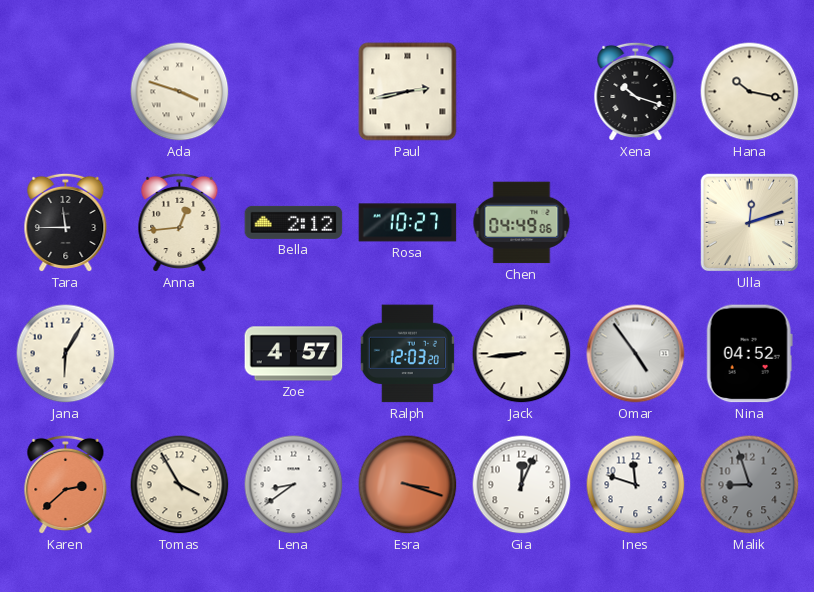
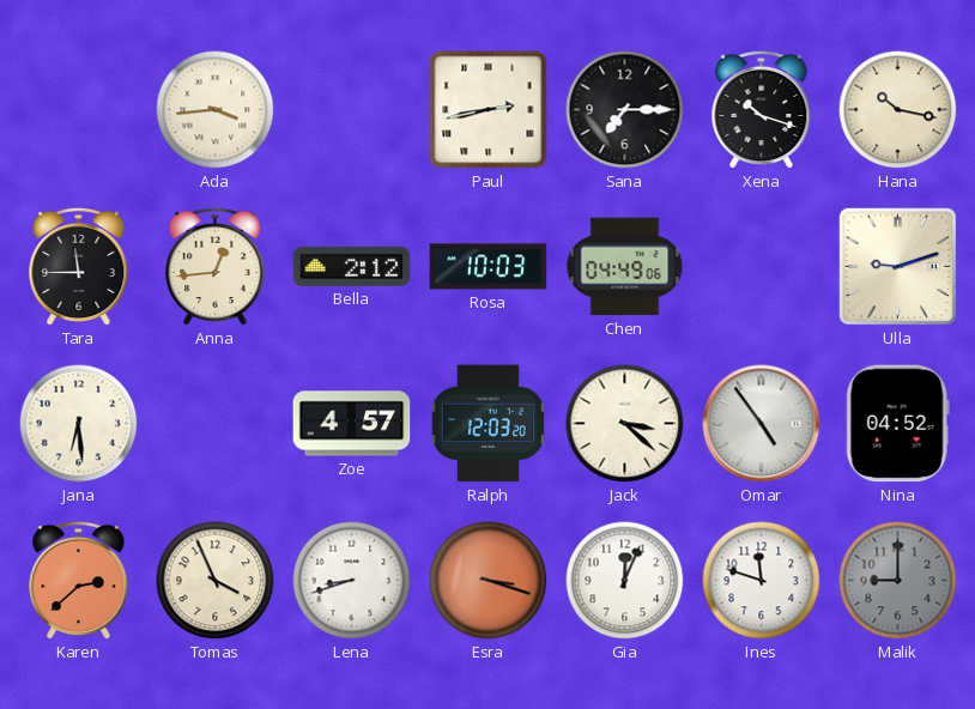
Ada: 3:48 -> 3:44 (216, 110)
Sana: none -> 7:15 (625, 110)
Rosa: 10:27 -> 10:03 (489, 267)
Ulla: 12:12 -> 9:12 (898, 267)
Jana: 6:05 -> 6:29 (79, 424)
Jack: 8:44 -> 3:22 (625, 424)
Tomas: 3:55 -> 3:56 (216, 581)
Lena: 8:39 -> 8:42 (352, 581)
Malik: 8:57 -> 9:00 (898, 581)
